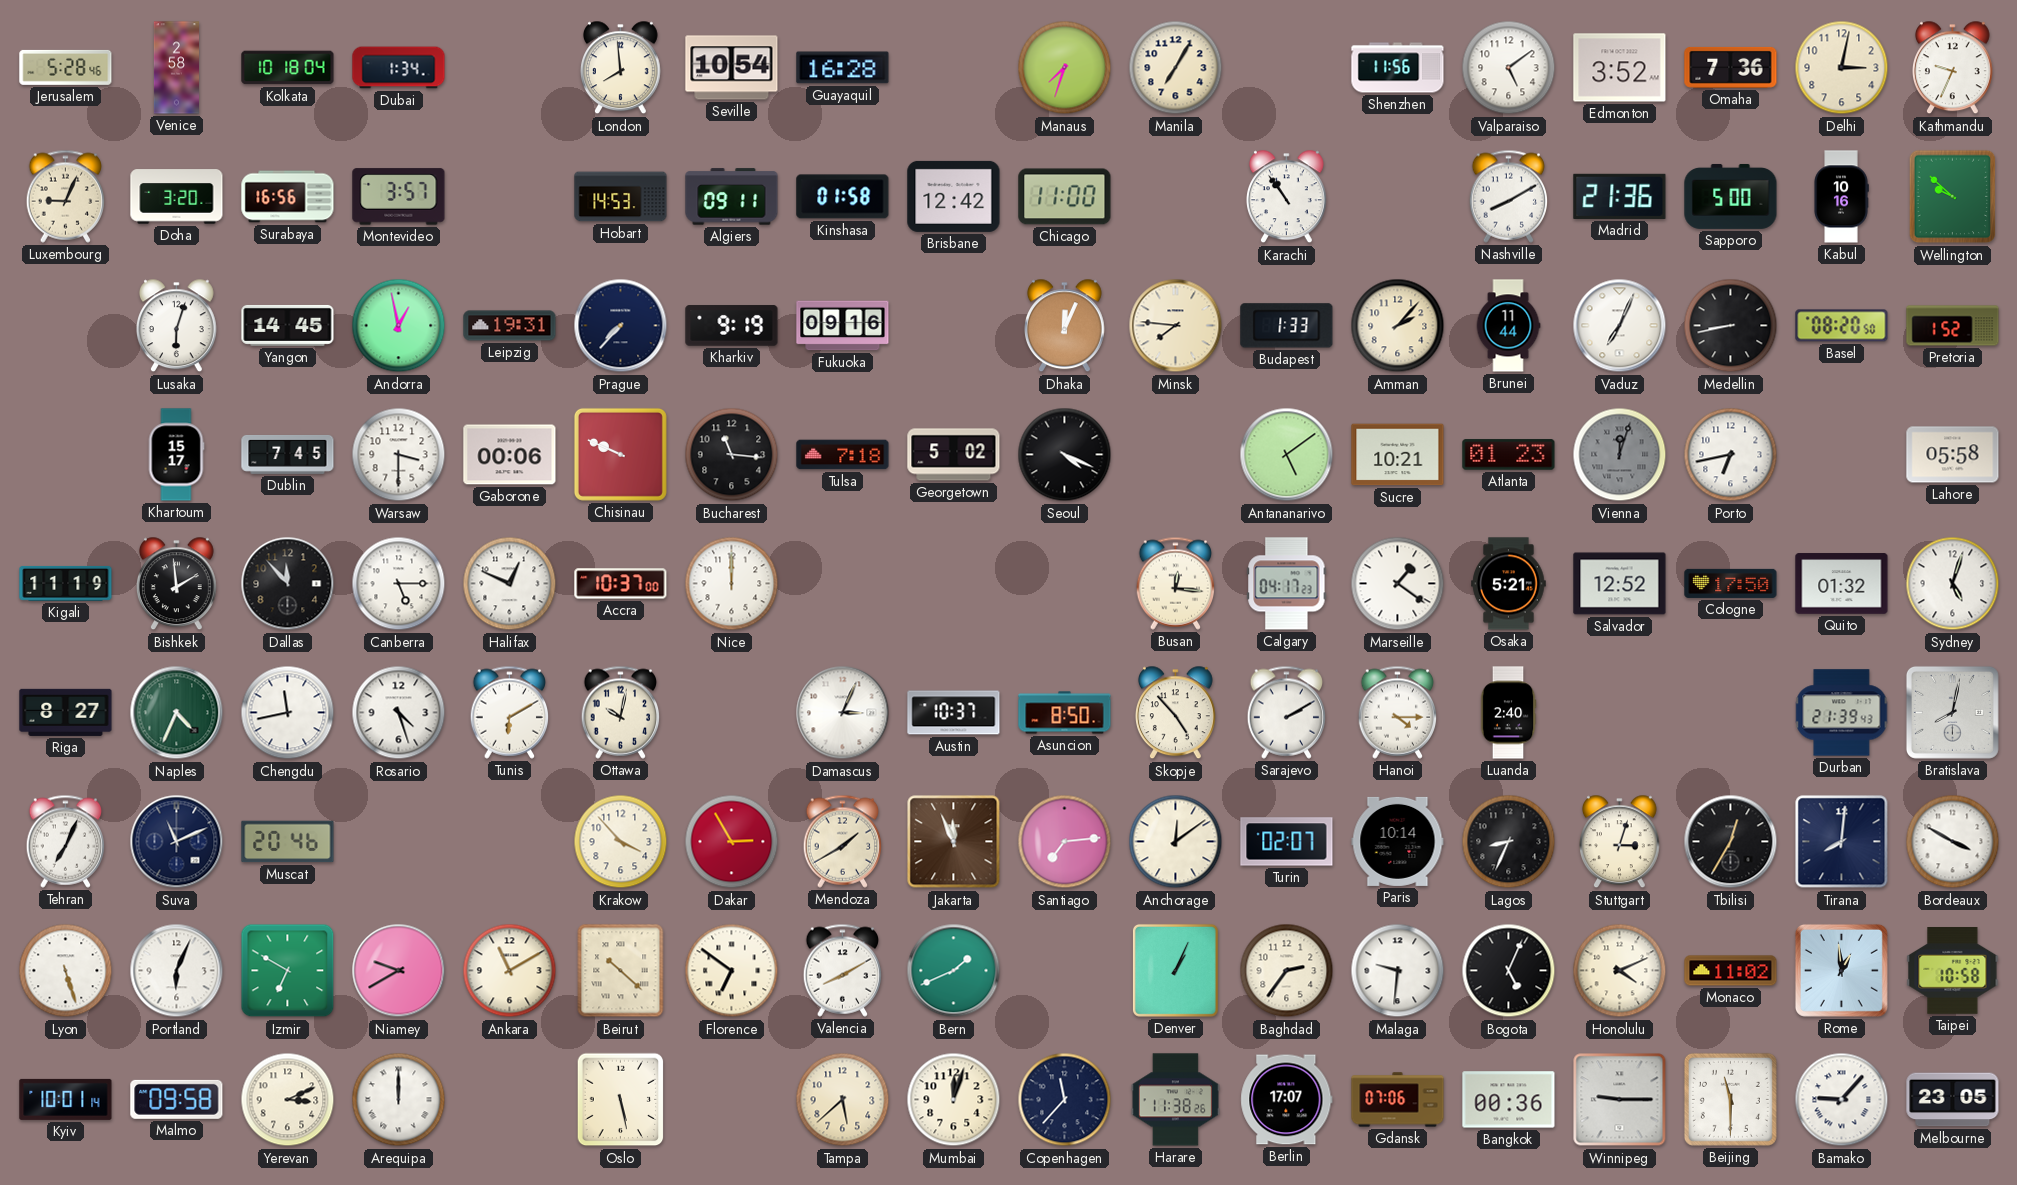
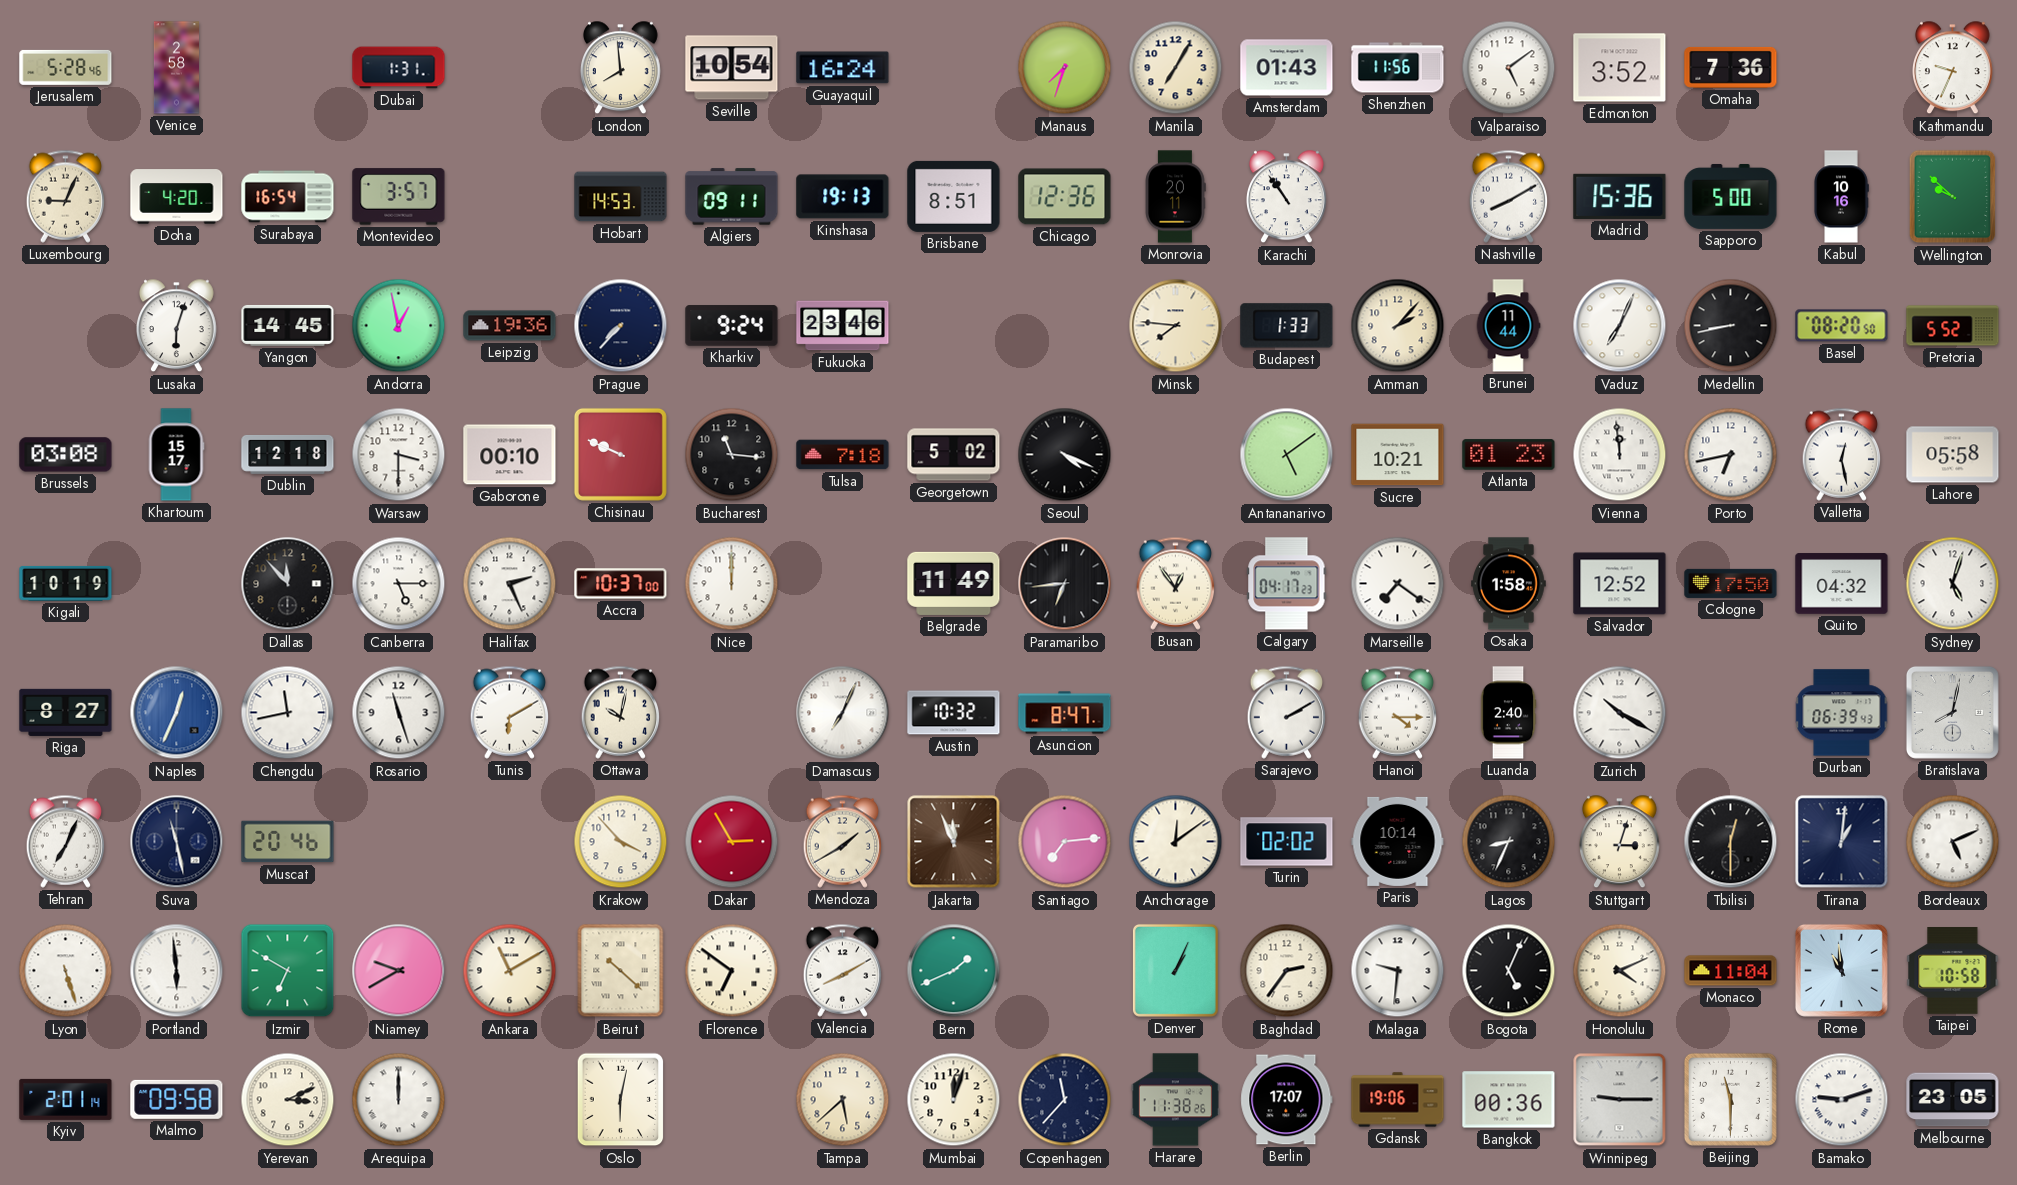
Kolkata: 10:18 -> none (288, 68)
Dubai: 1:34 -> 1:31 (399, 68)
Guayaquil: 16:28 -> 16:24 (843, 68)
Amsterdam: none -> 01:43 (1287, 68)
Delhi: 3:02 -> none (1842, 68)
Doha: 3:20 -> 4:20 (177, 197)
Surabaya: 16:56 -> 16:54 (288, 197)
Kinshasa: 01:58 -> 19:13 (843, 197)
Brisbane: 12:42 -> 8:51 (954, 196)
Chicago: 11:00 -> 12:36 (1065, 197)
Monrovia: none -> 20:11 (1175, 197)
Madrid: 21:36 -> 15:36 (1620, 196)
Leipzig: 19:31 -> 19:36 (510, 326)
Kharkiv: 9:19 -> 9:24 (732, 326)
Fukuoka: 09:16 -> 23:46 (843, 326)
Dhaka: 12:04 -> none (1064, 326)
Pretoria: 1:52 -> 5:52 (1953, 326)
Brussels: none -> 03:08 (66, 455)
Dublin: 7:45 -> 12:18 (288, 454)
Gaborone: 00:06 -> 00:10 (510, 455)
Vienna: 12:03 -> 11:59 (1620, 455)
Vienna dial: grey -> white (1620, 455)
Valletta: none -> 12:28 (1842, 454)
Kigali: 11:19 -> 10:19 (66, 583)
Bishkek: 1:59 -> none (176, 584)
Halifax: 12:49 -> 2:26 (510, 584)
Belgrade: none -> 11:49 (954, 583)
Paramaribo: none -> 6:44 (1065, 584)
Busan: 12:16 -> 12:54 (1176, 583)
Marseille: 1:21 -> 7:21 (1398, 584)
Osaka: 5:21 -> 1:58 (1509, 584)
Quito: 01:32 -> 04:32 (1842, 584)
Naples: 4:34 -> 12:34 (177, 713)
Naples dial: green -> blue (177, 713)
Rosario: 4:27 -> 11:27 (399, 713)
Damascus: 3:04 -> 7:04 (843, 713)
Austin: 10:37 -> 10:32 (954, 713)
Asuncion: 8:50 -> 8:47 (1065, 713)
Skopje: 4:53 -> none (1175, 713)
Zurich: none -> 10:20 (1620, 713)
Durban: 21:39 -> 06:39 (1842, 713)
Suva: 11:11 -> 11:28 (177, 842)
Turin: 02:07 -> 02:02 (1287, 842)
Tbilisi: 12:35 -> 12:30 (1731, 842)
Tirana: 8:01 -> 1:01 (1842, 842)
Bordeaux: 3:50 -> 5:11 (1953, 842)
Portland: 6:04 -> 5:59 (177, 971)
Monaco: 11:02 -> 11:04 (1731, 971)
Rome: 12:59 -> 10:59 (1841, 970)
Kyiv: 10:01 -> 2:01 (66, 1099)
Oslo: 5:28 -> 6:02 (621, 1100)
Gdansk: 07:06 -> 19:06 (1398, 1100)
Bamako: 9:07 -> 9:12 (1842, 1100)
